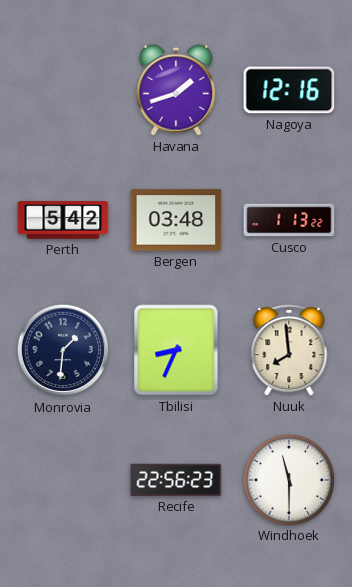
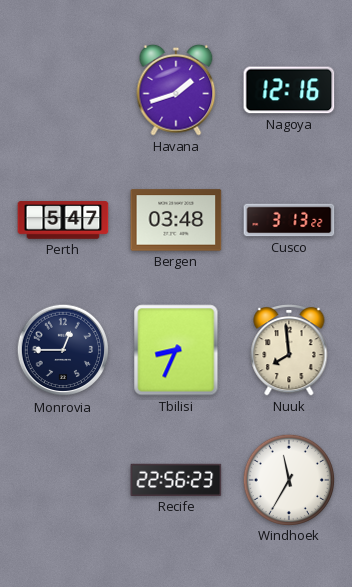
Perth: 5:42 -> 5:47 (63, 220)
Cusco: 1:13 -> 3:13 (289, 220)
Monrovia: 1:31 -> 12:45 (63, 350)
Windhoek: 11:30 -> 11:35 (288, 479)
